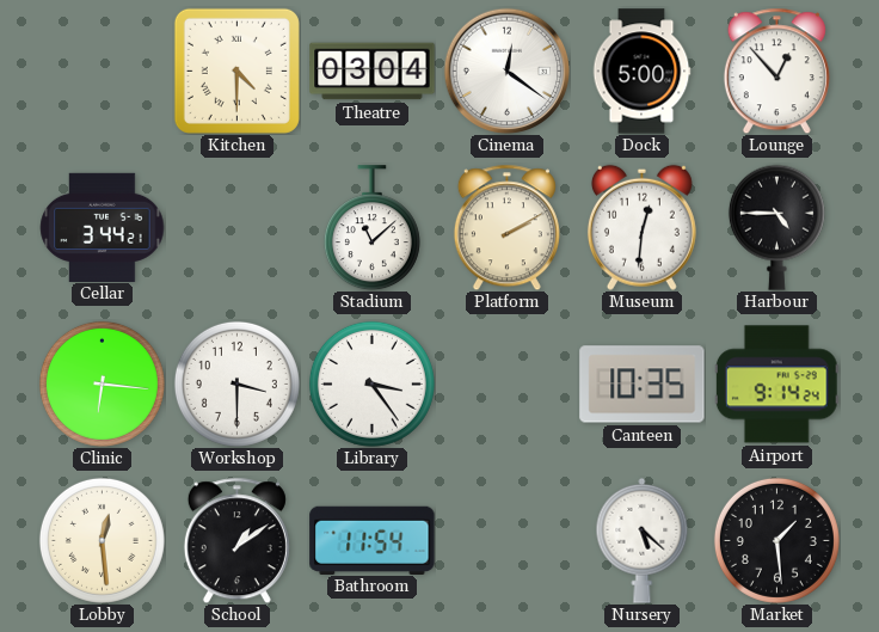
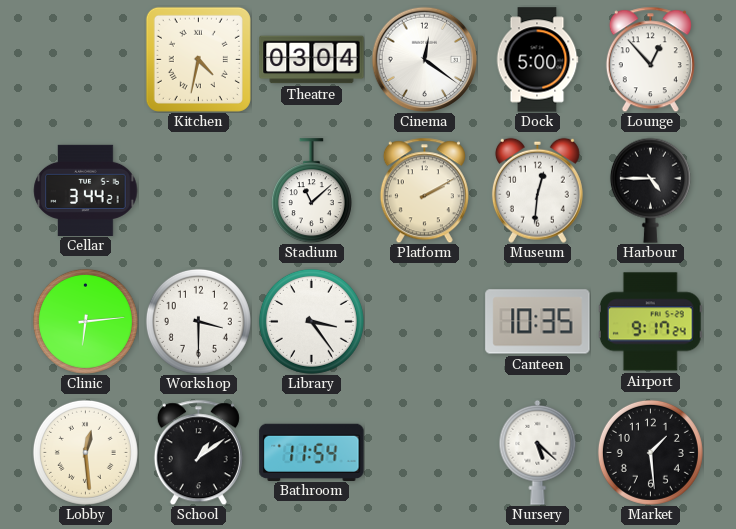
Kitchen: 4:30 -> 4:32 (198, 59)
Clinic: 6:16 -> 6:14 (85, 321)
Airport: 9:14 -> 9:17 (650, 322)
